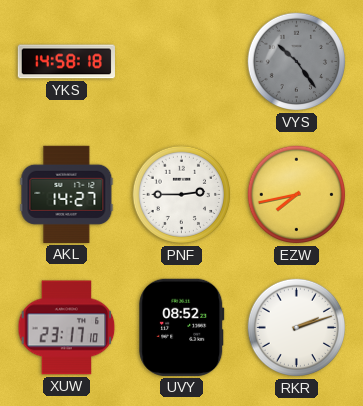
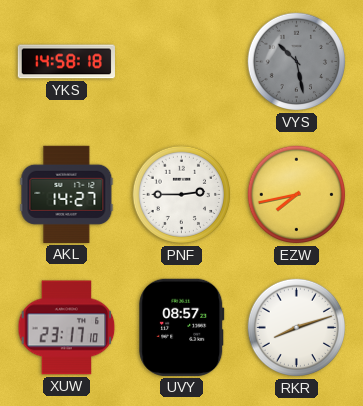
VYS: 10:24 -> 10:28 (297, 62)
UVY: 08:52 -> 08:57 (182, 327)
RKR: 2:12 -> 8:12 (297, 328)
